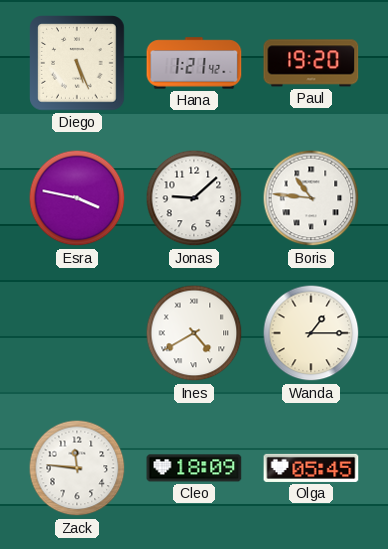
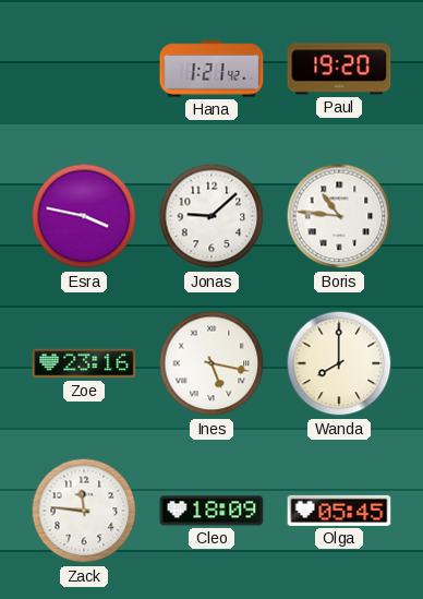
Diego: 5:26 -> none (77, 63)
Zoe: none -> 23:16 (84, 363)
Ines: 4:40 -> 5:17 (211, 363)
Wanda: 1:15 -> 8:00 (339, 363)
